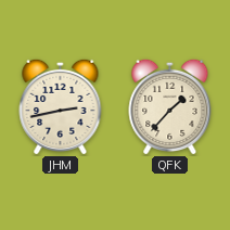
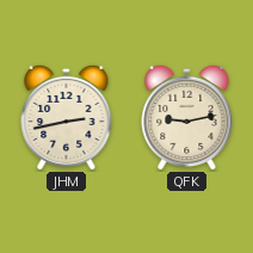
QFK: 1:37 -> 9:13 (187, 117)
